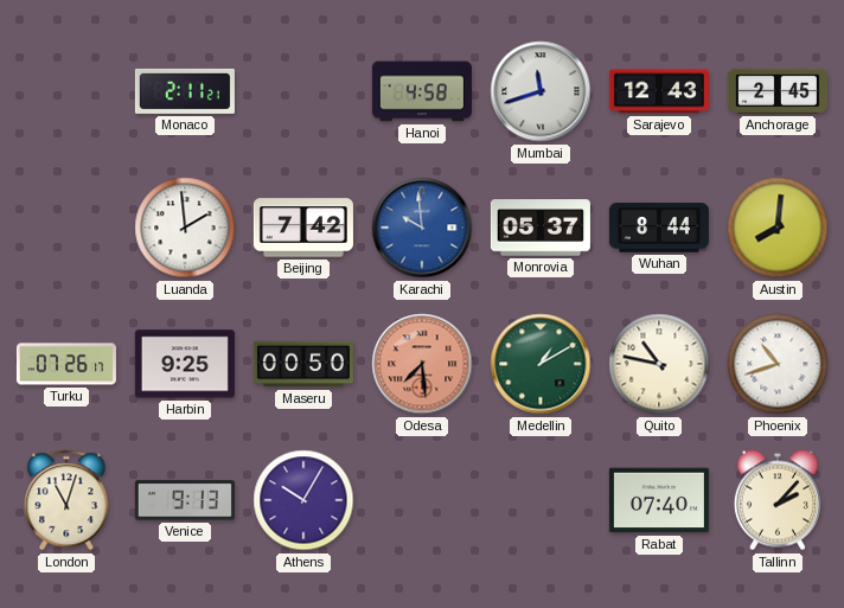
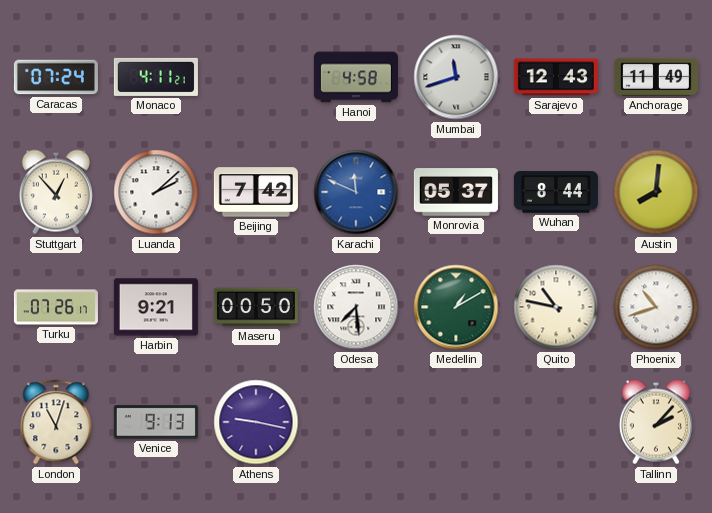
Caracas: none -> 07:24 (56, 77)
Monaco: 2:11 -> 4:11 (156, 77)
Anchorage: 2:45 -> 11:49 (656, 77)
Stuttgart: none -> 12:53 (56, 192)
Luanda: 1:59 -> 2:08 (156, 192)
Karachi: 9:59 -> 11:49 (356, 192)
Harbin: 9:25 -> 9:21 (156, 307)
Odesa dial: salmon -> white (356, 307)
Athens: 10:05 -> 9:17 (256, 422)
Rabat: 07:40 -> none (659, 500)
